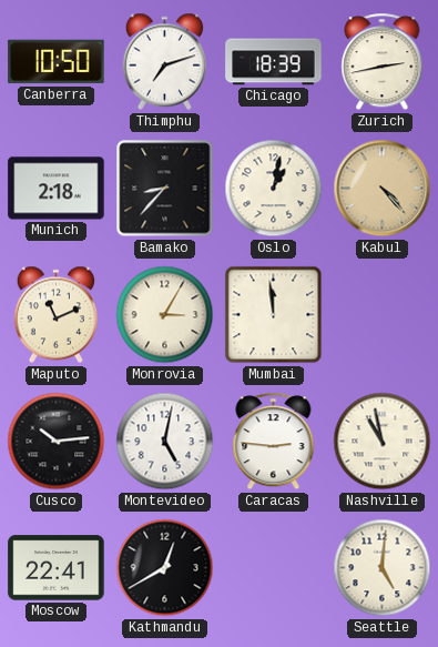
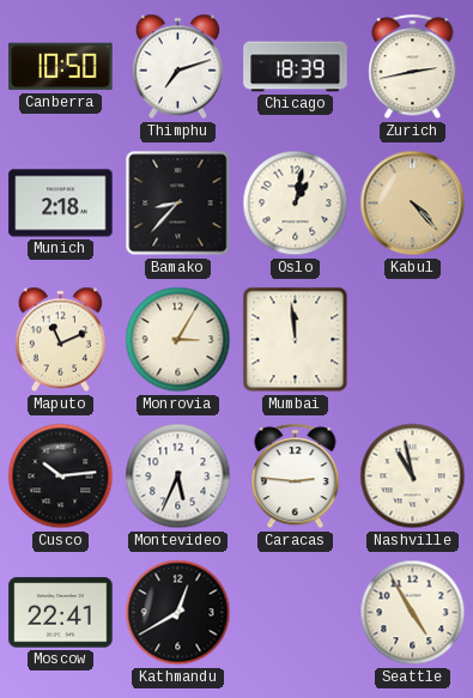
Montevideo: 5:02 -> 5:34 (178, 477)
Seattle: 5:01 -> 4:55 (413, 613)
